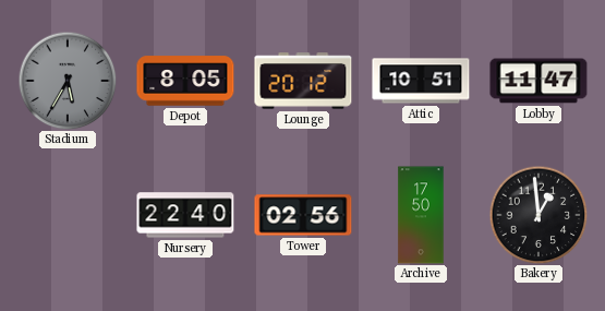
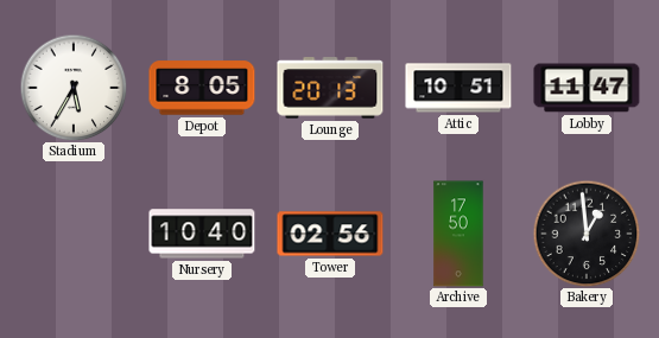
Stadium dial: grey -> white (74, 88)
Lounge: 20:12 -> 20:13 (330, 88)
Nursery: 22:40 -> 10:40 (202, 234)
